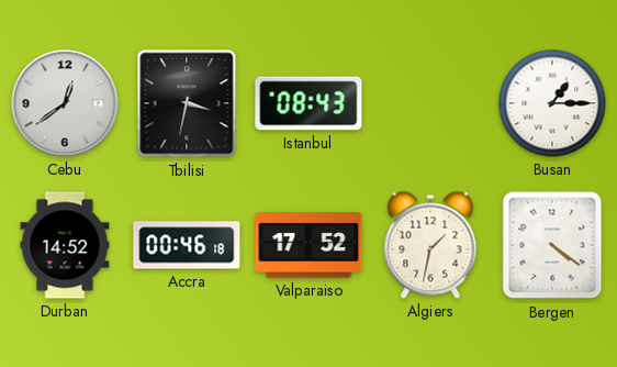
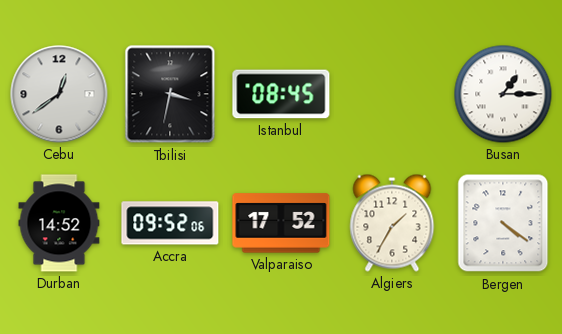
Istanbul: 08:43 -> 08:45 (281, 94)
Accra: 00:46 -> 09:52 (170, 223)
Algiers: 1:32 -> 1:35 (392, 223)
